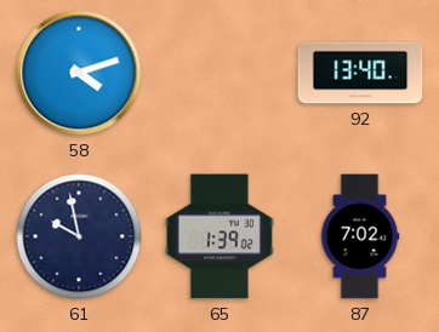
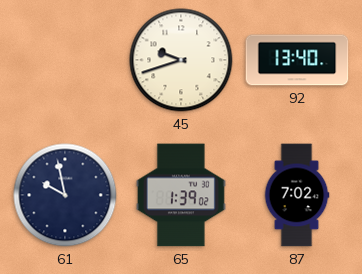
58: 4:12 -> none (79, 73)
45: none -> 9:42 (181, 60)
